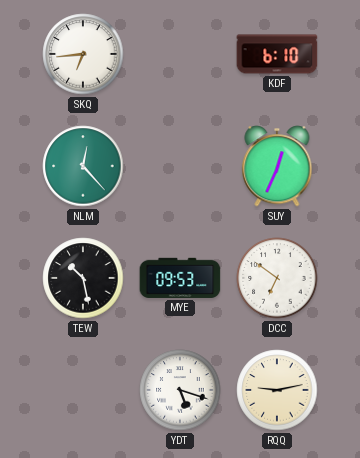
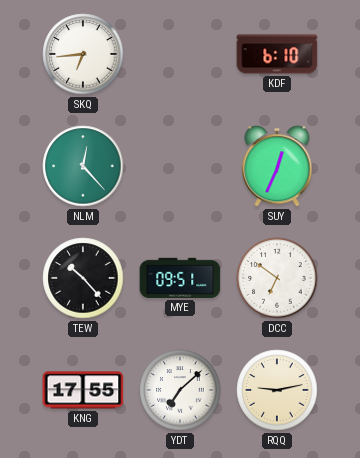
TEW: 10:28 -> 10:23 (83, 278)
MYE: 09:53 -> 09:51 (180, 278)
KNG: none -> 17:55 (83, 390)
YDT: 5:18 -> 7:08 (180, 390)
